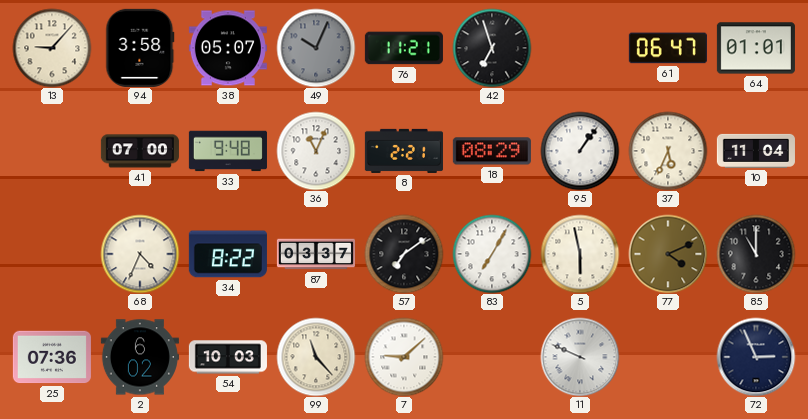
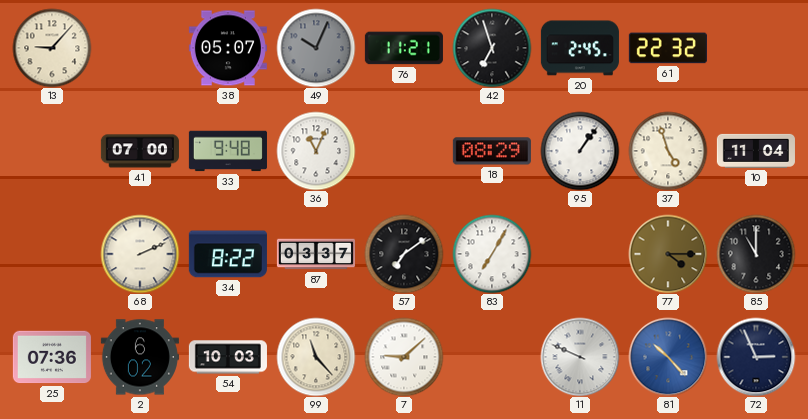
94: 3:58 -> none (140, 48)
20: none -> 2:45 (580, 48)
61: 06:47 -> 22:32 (668, 48)
64: 01:01 -> none (756, 48)
8: 2:21 -> none (404, 151)
37: 5:34 -> 4:57 (668, 151)
68: 4:34 -> 2:11 (140, 254)
5: 5:58 -> none (580, 254)
77: 4:11 -> 4:15 (668, 254)
81: none -> 10:23 (668, 357)
